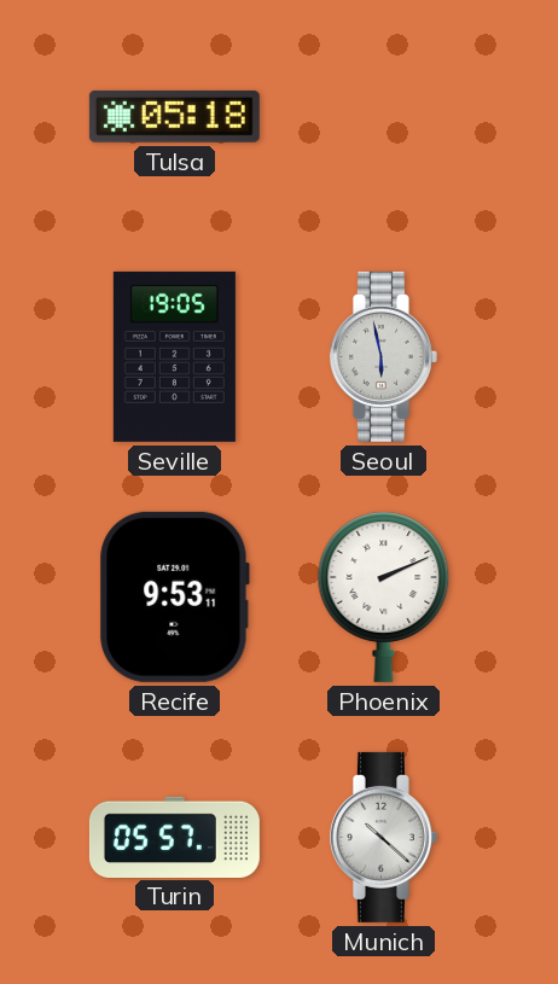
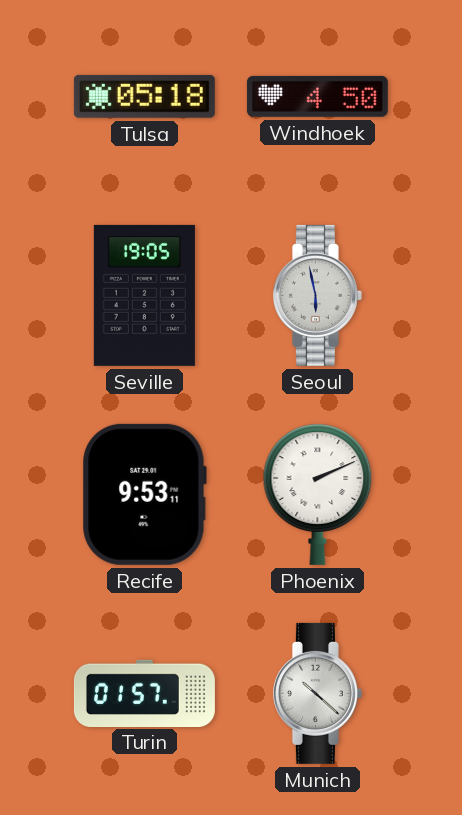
Windhoek: none -> 4:50 (317, 96)
Turin: 05:57 -> 01:57 (144, 693)
